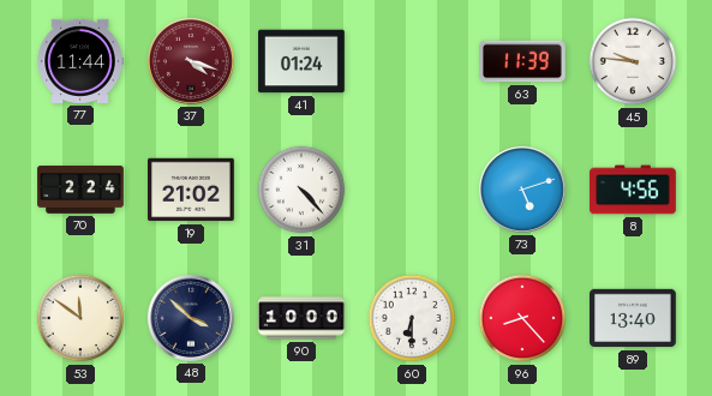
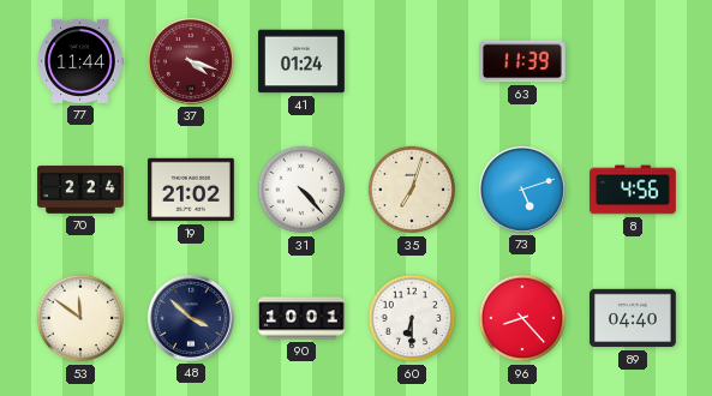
45: 9:46 -> none (633, 61)
35: none -> 7:03 (412, 190)
90: 10:00 -> 10:01 (301, 318)
89: 13:40 -> 04:40 (634, 318)
